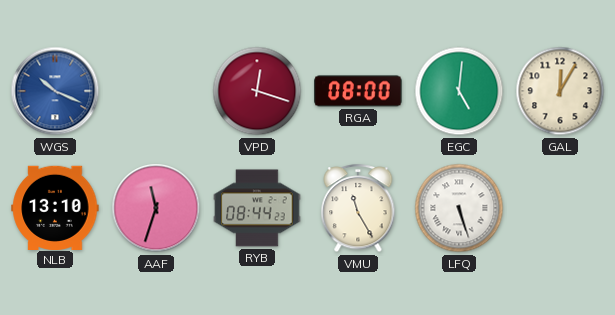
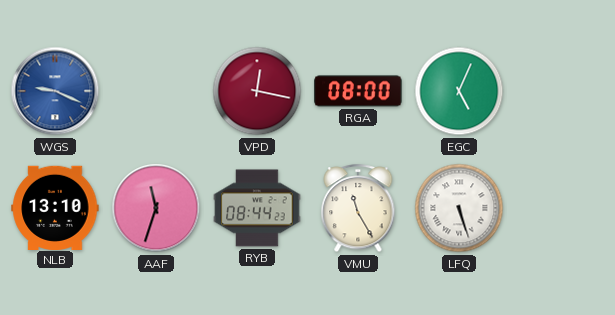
WGS: 10:19 -> 9:19 (55, 91)
VPD: 12:18 -> 12:17 (257, 91)
EGC: 5:01 -> 5:04 (459, 91)
GAL: 12:05 -> none (560, 91)
